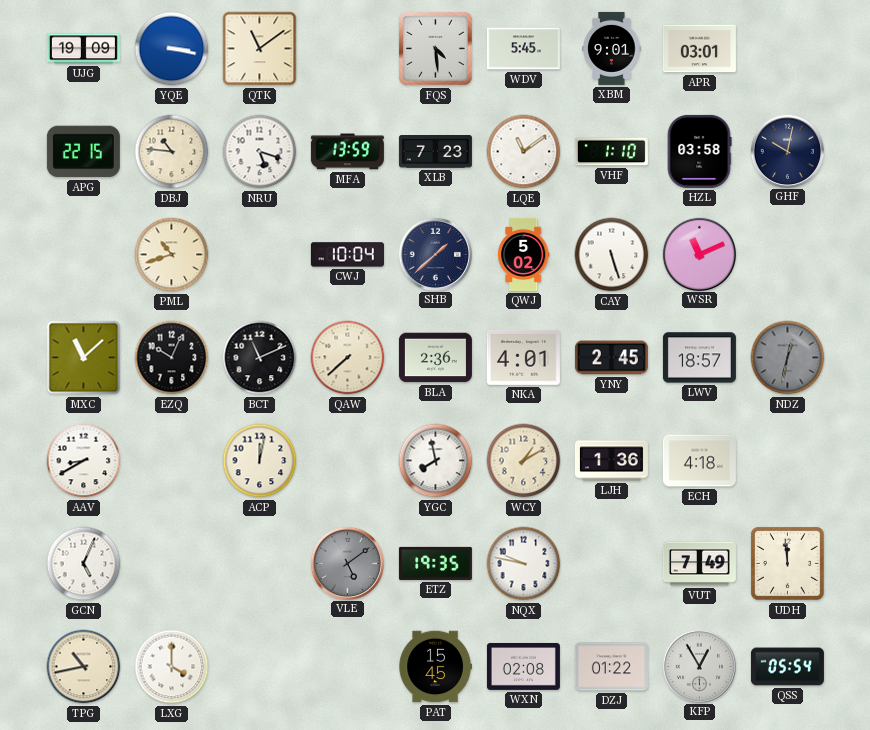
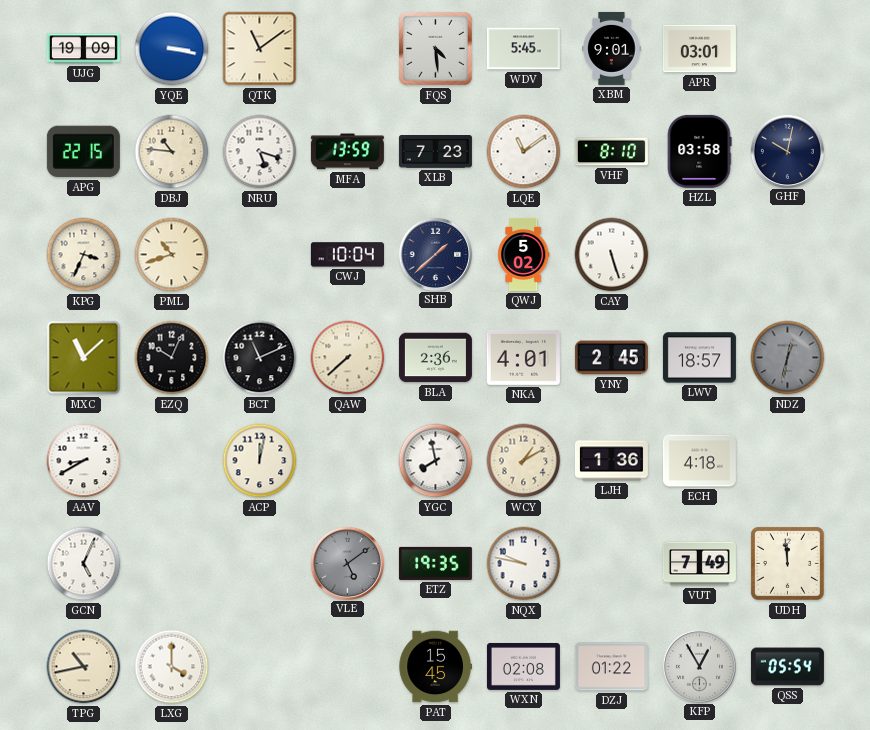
VHF: 1:10 -> 8:10 (611, 152)
KPG: none -> 3:34 (84, 255)
WSR: 11:11 -> none (699, 254)
